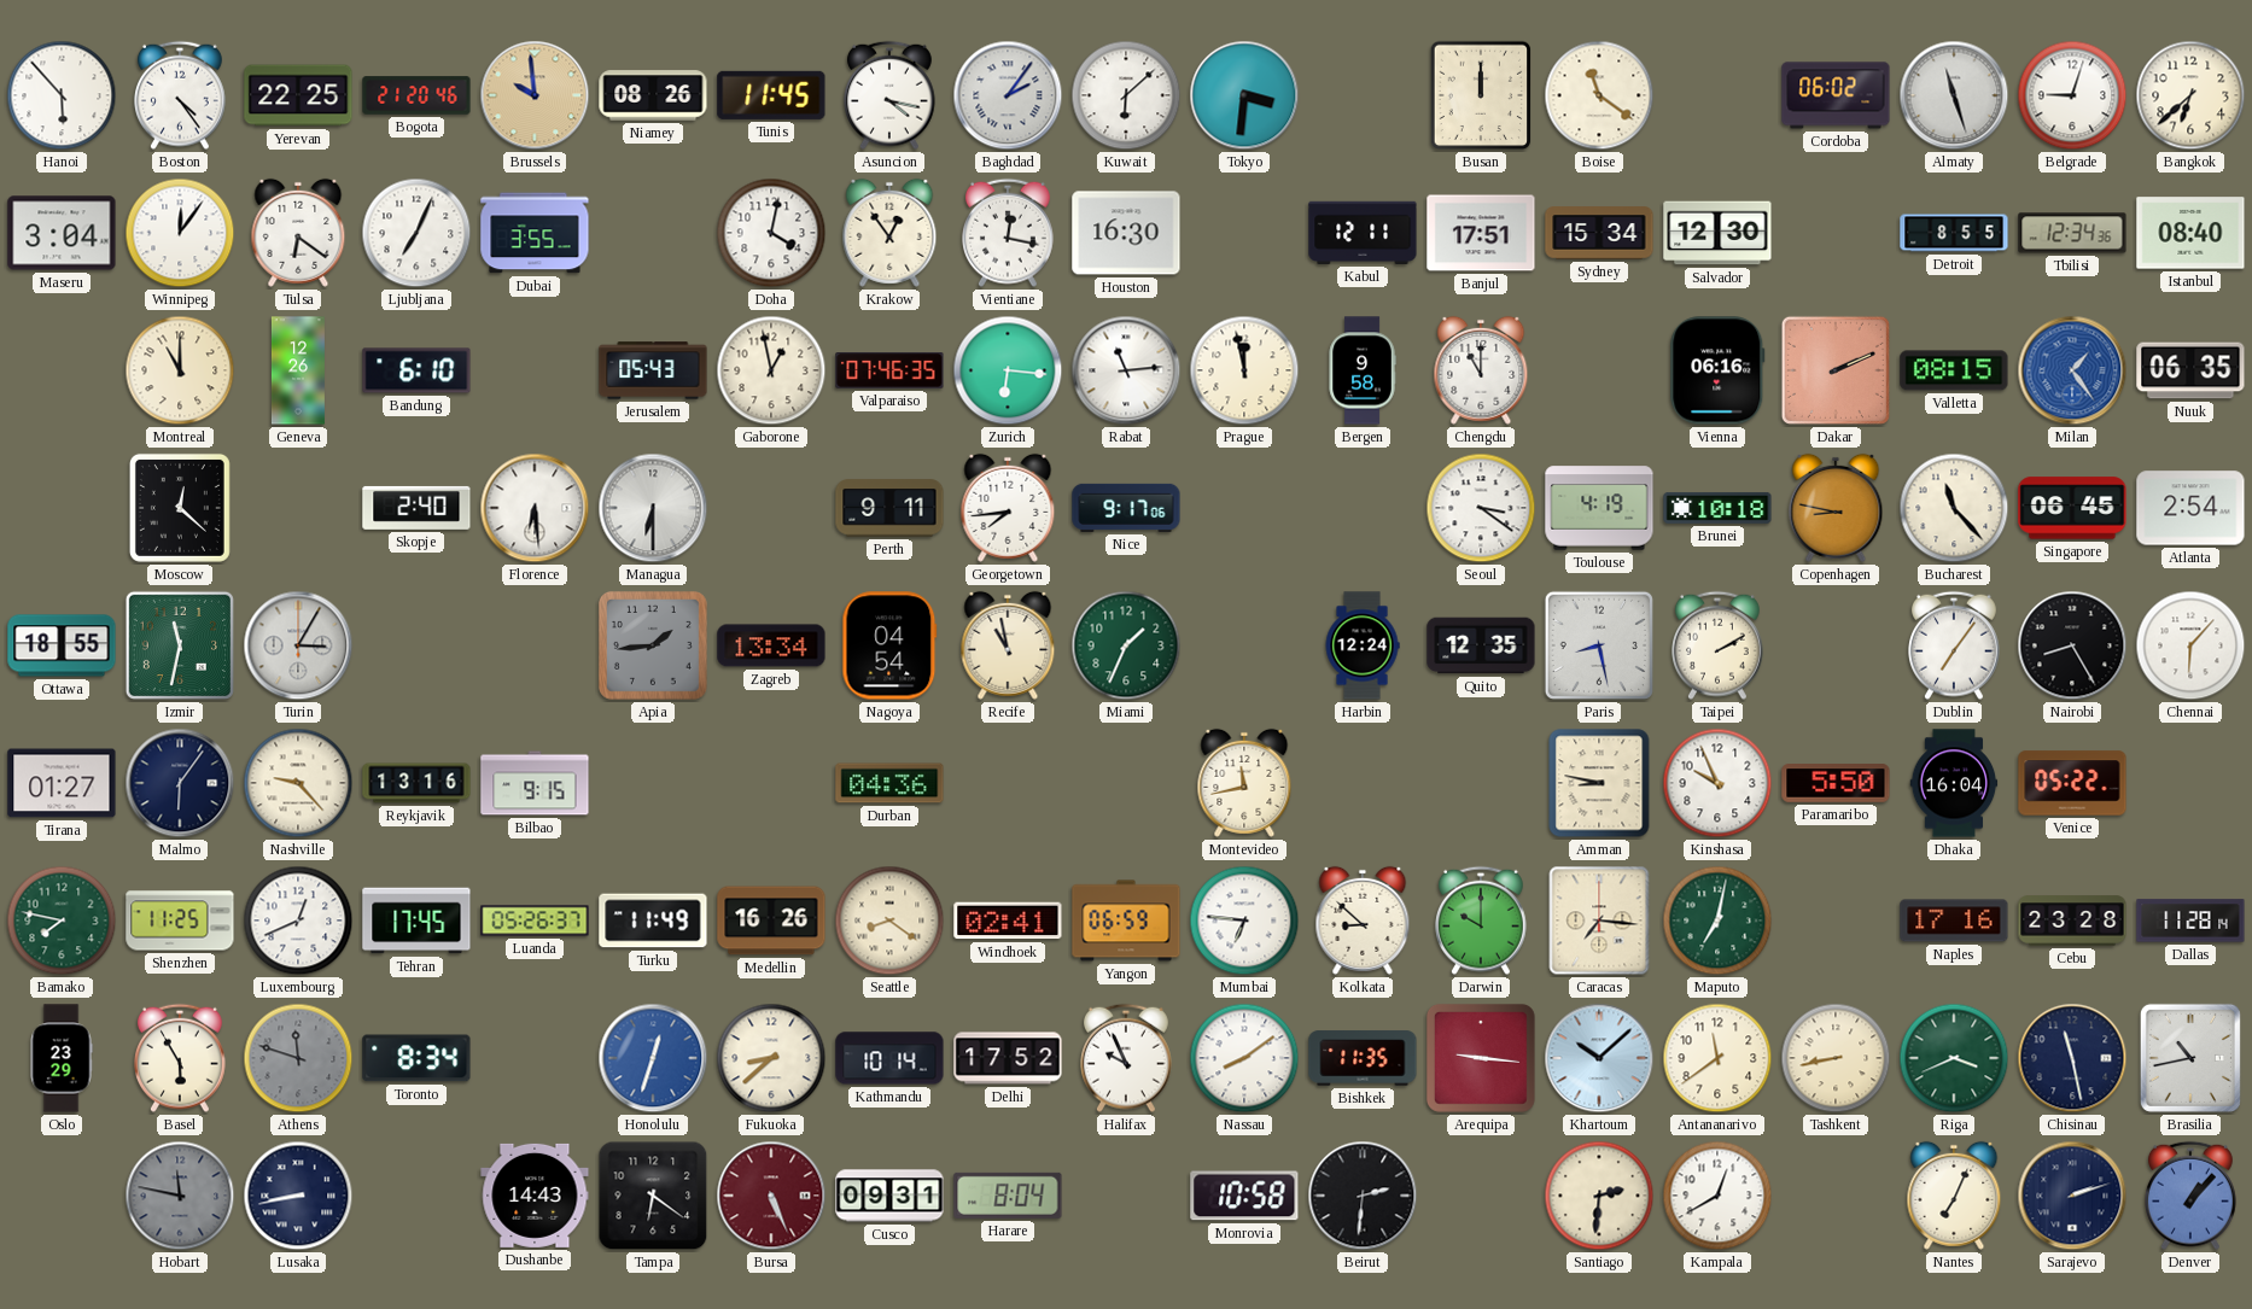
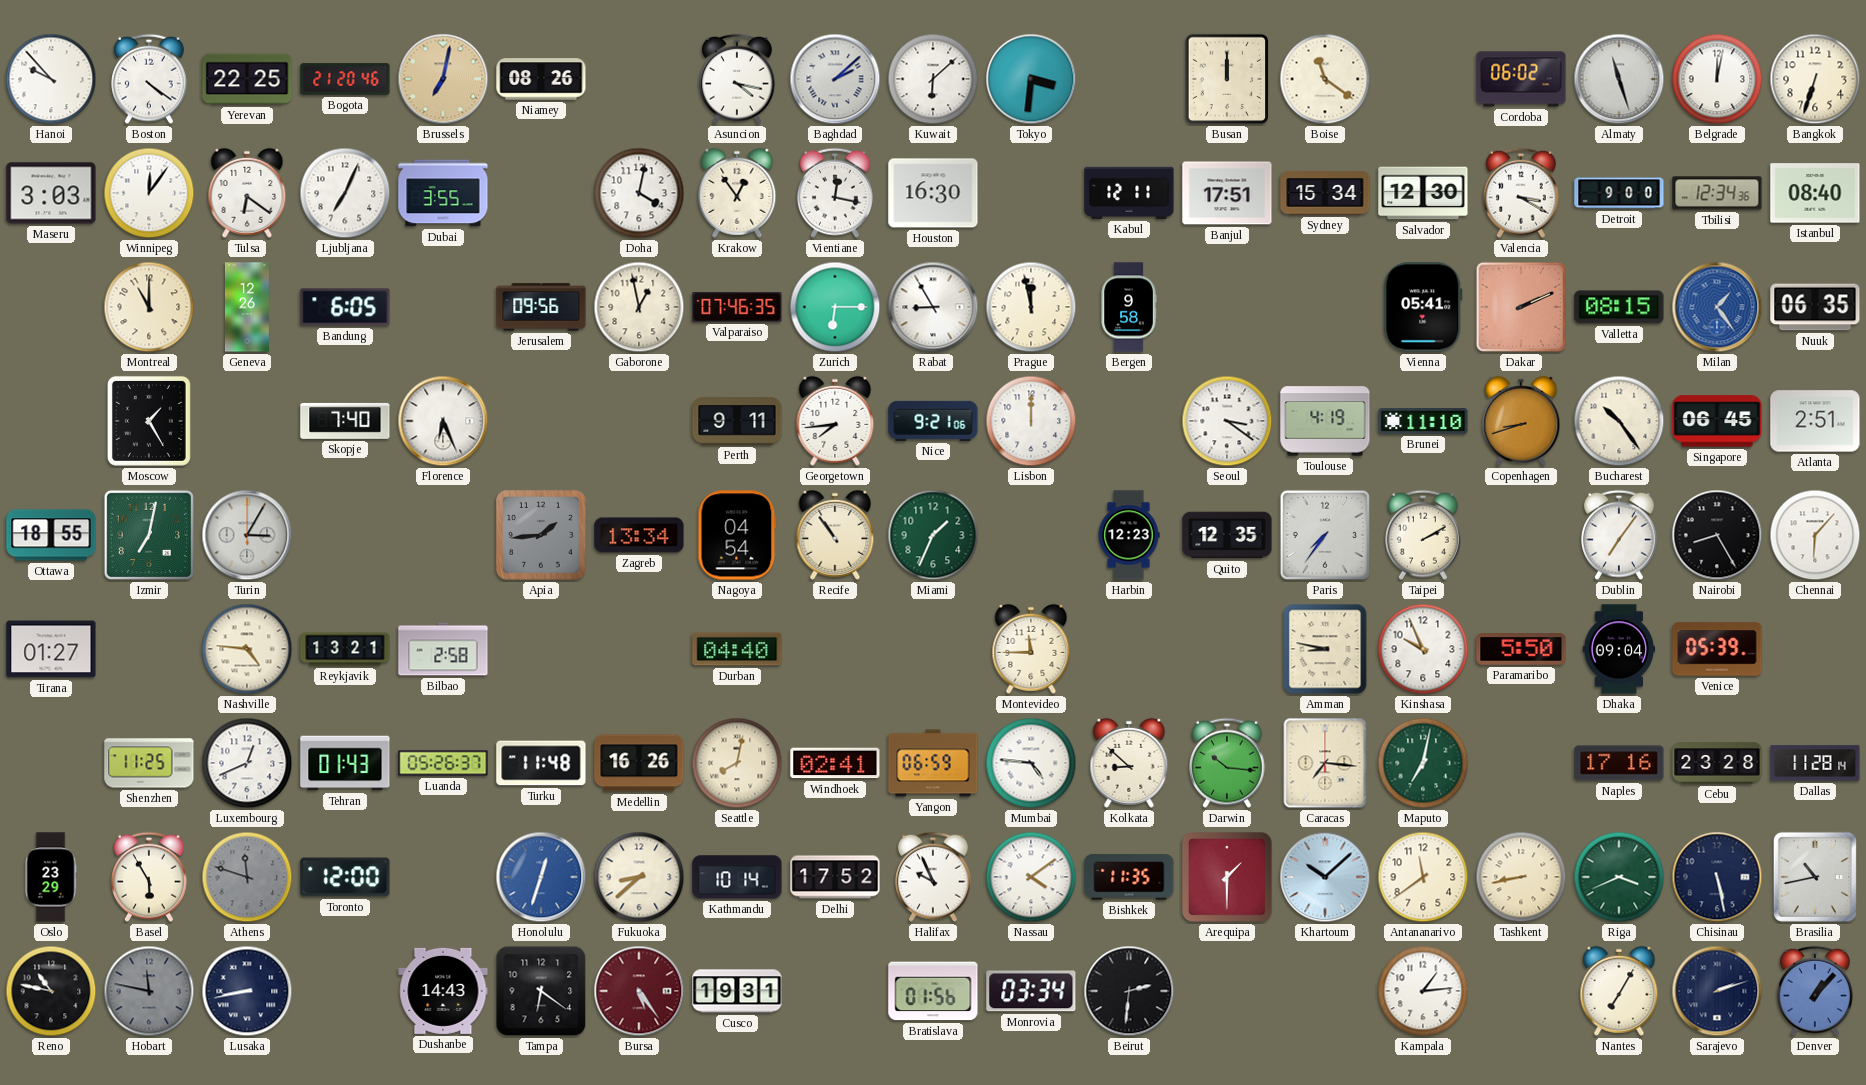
Hanoi: 5:53 -> 9:53 (51, 79)
Boston: 4:24 -> 4:21 (150, 79)
Brussels: 9:59 -> 7:02 (443, 79)
Tunis: 11:45 -> none (771, 95)
Baghdad: 2:06 -> 2:08 (835, 79)
Belgrade: 9:03 -> 12:02 (1717, 79)
Bangkok: 6:38 -> 6:33 (1815, 79)
Maseru: 3:04 -> 3:03 (51, 193)
Valencia: none -> 3:20 (1522, 193)
Detroit: 8:55 -> 9:00 (1619, 193)
Bandung: 6:10 -> 6:05 (345, 307)
Jerusalem: 05:43 -> 09:56 (541, 307)
Zurich: 6:16 -> 6:15 (835, 307)
Rabat: 11:14 -> 8:55 (933, 307)
Chengdu: 11:00 -> none (1481, 370)
Vienna: 06:16 -> 05:41 (1423, 307)
Moscow: 12:22 -> 1:25 (149, 421)
Skopje: 2:40 -> 7:40 (345, 421)
Florence: 6:29 -> 6:26 (443, 421)
Managua: 6:30 -> none (653, 508)
Nice: 9:17 -> 9:21 (933, 421)
Lisbon: none -> 12:00 (1031, 421)
Brunei: 10:18 -> 11:10 (1423, 421)
Copenhagen: 8:47 -> 8:42 (1521, 421)
Bucharest: 11:23 -> 10:24 (1619, 421)
Atlanta: 2:54 -> 2:51 (1815, 421)
Izmir: 11:32 -> 7:02 (149, 535)
Recife: 10:58 -> 10:54 (835, 535)
Harbin: 12:24 -> 12:23 (1129, 535)
Paris: 8:28 -> 7:36 (1325, 535)
Malmo: 6:06 -> none (180, 783)
Nashville: 9:23 -> 4:46 (247, 649)
Reykjavik: 13:16 -> 13:21 (345, 649)
Bilbao: 9:15 -> 2:58 (443, 649)
Durban: 04:36 -> 04:40 (737, 649)
Montevideo: 11:43 -> 11:45 (1031, 649)
Dhaka: 16:04 -> 09:04 (1619, 649)
Venice: 05:22 -> 05:39 (1717, 649)
Bamako: 7:47 -> none (62, 921)
Tehran: 17:45 -> 01:43 (345, 763)
Turku: 11:49 -> 11:48 (541, 763)
Seattle: 8:21 -> 8:02 (737, 763)
Mumbai: 6:46 -> 4:46 (1031, 763)
Darwin: 10:00 -> 10:16 (1228, 763)
Toronto: 8:34 -> 12:00 (345, 877)
Nassau: 8:09 -> 4:09 (1031, 877)
Arequipa: 9:16 -> 1:30 (1227, 877)
Chisinau: 11:28 -> 5:28 (1717, 877)
Reno: none -> 10:47 (51, 991)
Bursa: 5:26 -> 5:24 (639, 991)
Cusco: 09:31 -> 19:31 (737, 991)
Harare: 8:04 -> none (1008, 1196)
Bratislava: none -> 01:56 (933, 991)
Monrovia: 10:58 -> 03:34 (1031, 991)
Santiago: 2:31 -> none (1599, 1196)
Kampala: 12:40 -> 1:14 (1423, 991)
Nantes: 7:04 -> 7:05 (1619, 991)
